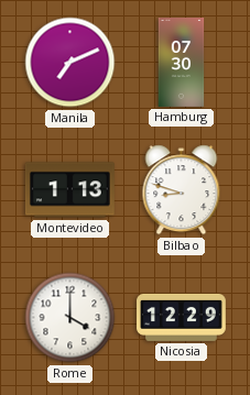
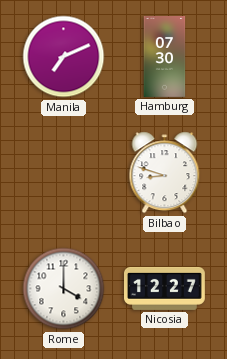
Montevideo: 1:13 -> none (69, 190)
Nicosia: 12:29 -> 12:27 (165, 288)
